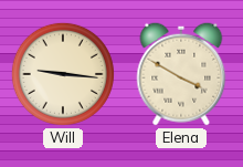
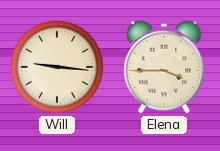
Elena: 3:50 -> 3:45 (164, 67)
